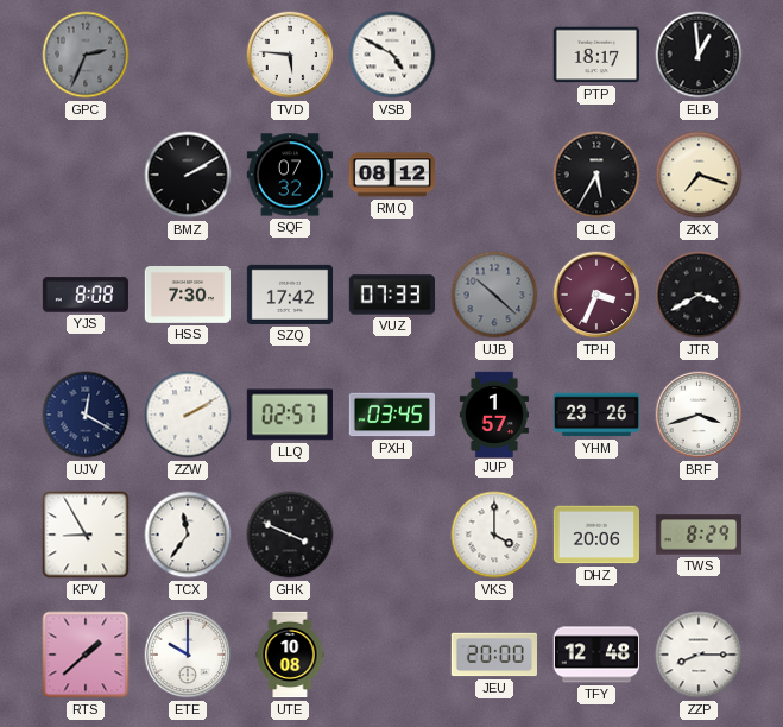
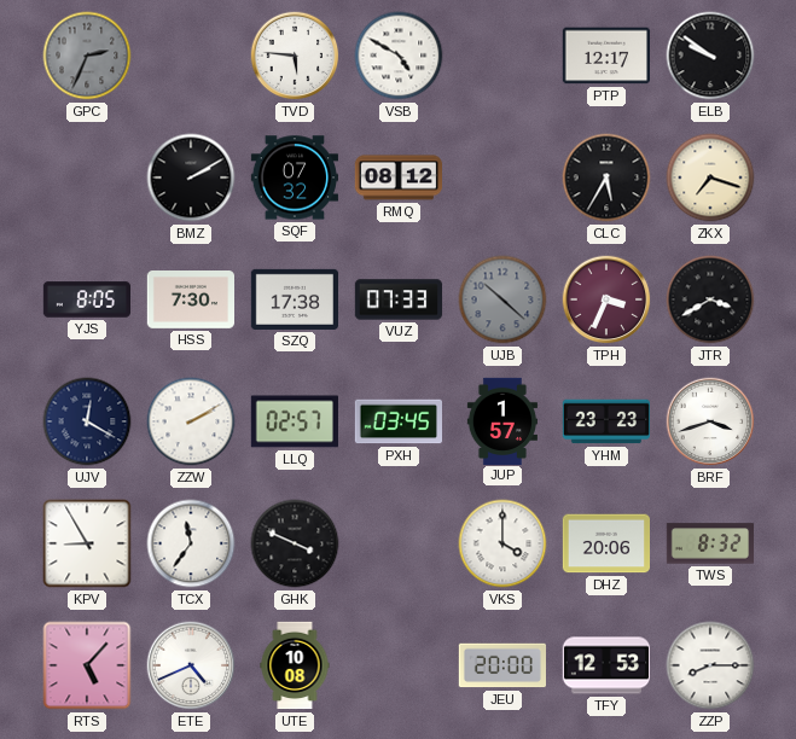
PTP: 18:17 -> 12:17 (605, 56)
ELB: 12:59 -> 9:51 (710, 56)
YJS: 8:08 -> 8:05 (86, 299)
SZQ: 17:42 -> 17:38 (294, 299)
YHM: 23:26 -> 23:23 (605, 421)
TWS: 8:29 -> 8:32 (709, 543)
RTS: 1:38 -> 5:07 (87, 665)
ETE: 10:00 -> 4:41 (191, 665)
TFY: 12:48 -> 12:53 (605, 665)
